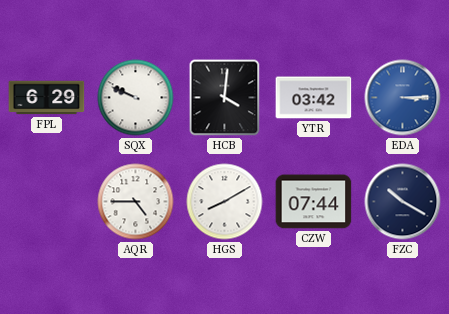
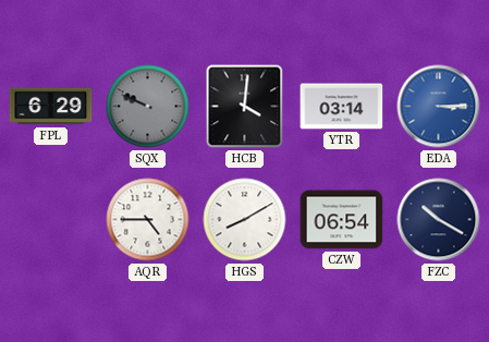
SQX dial: white -> grey (148, 107)
YTR: 03:42 -> 03:14 (342, 107)
CZW: 07:44 -> 06:54 (342, 220)
